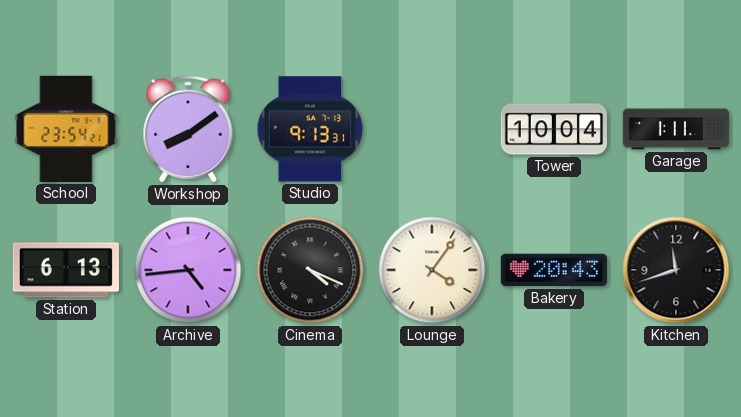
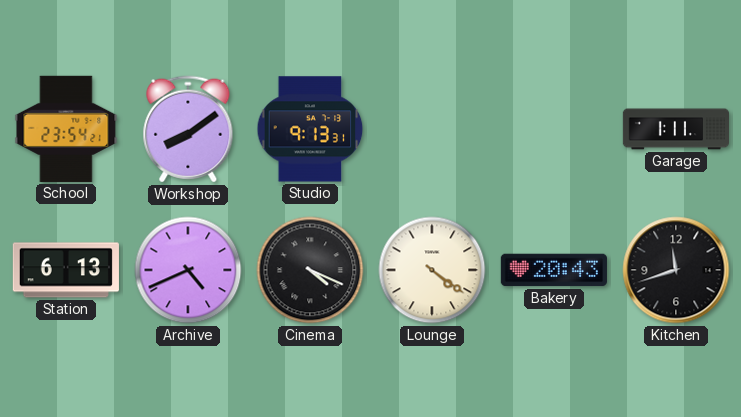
Tower: 10:04 -> none (553, 129)
Archive: 4:44 -> 4:41 (188, 270)
Lounge: 4:06 -> 4:21 (432, 270)
